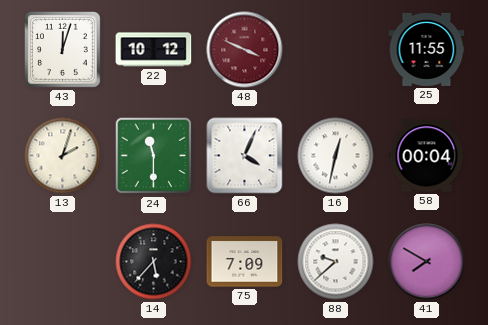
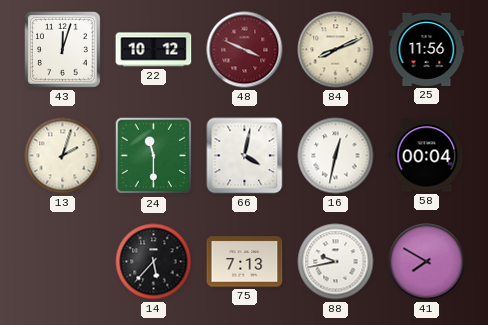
84: none -> 8:11 (336, 50)
25: 11:55 -> 11:56 (427, 49)
66: 4:04 -> 4:02 (245, 156)
75: 7:09 -> 7:13 (245, 262)
88: 9:38 -> 9:43 (336, 262)
